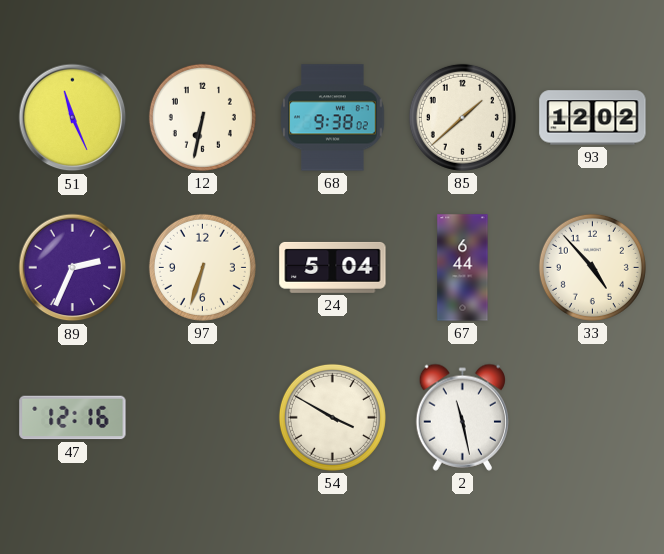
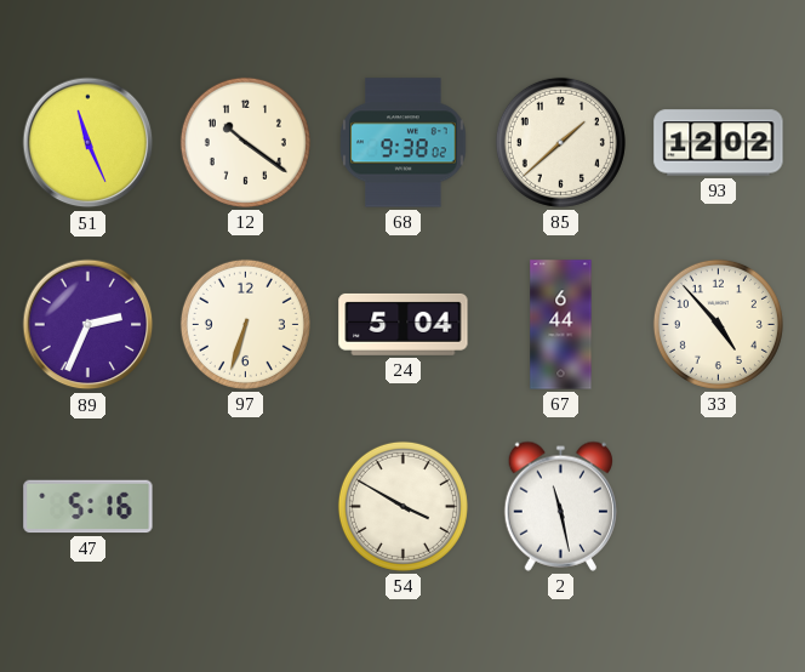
12: 6:32 -> 10:21 (245, 142)
47: 12:16 -> 5:16 (89, 507)
